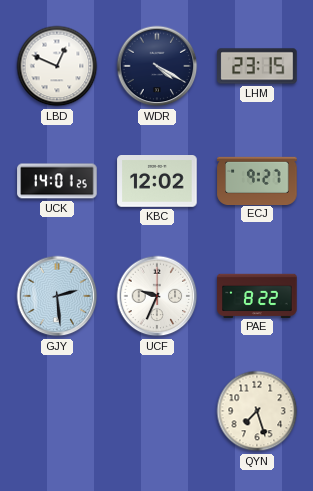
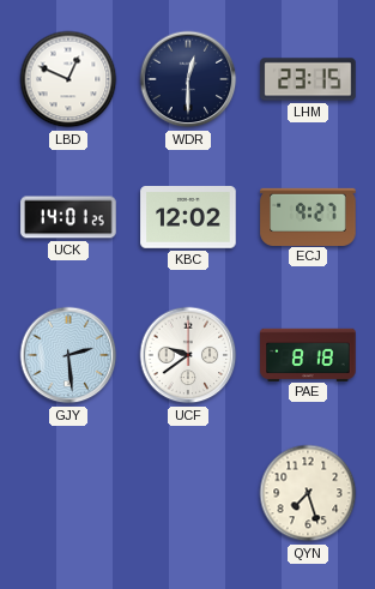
WDR: 4:20 -> 12:30 (188, 79)
UCF: 9:34 -> 9:39 (188, 355)
PAE: 8:22 -> 8:18 (308, 354)
